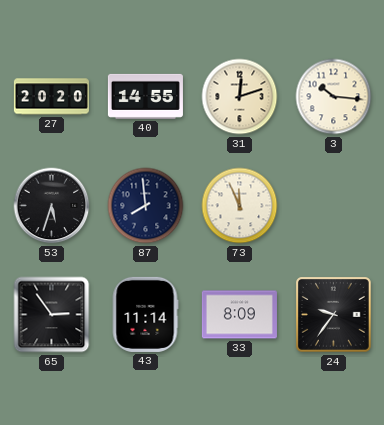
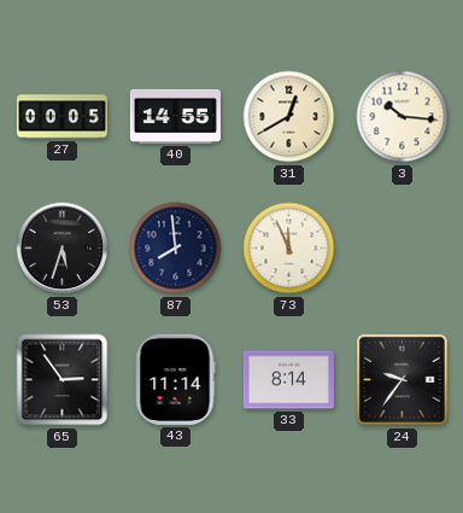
27: 20:20 -> 00:05 (61, 117)
31: 12:12 -> 12:40 (289, 117)
33: 8:09 -> 8:14 (288, 380)
